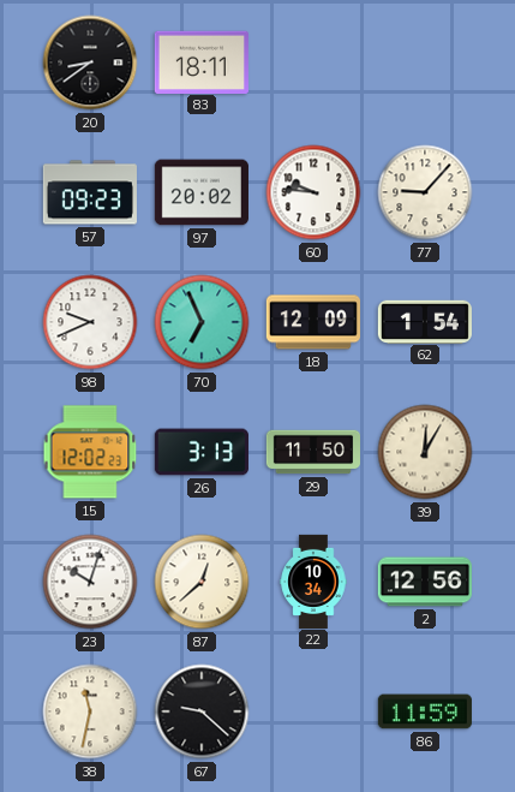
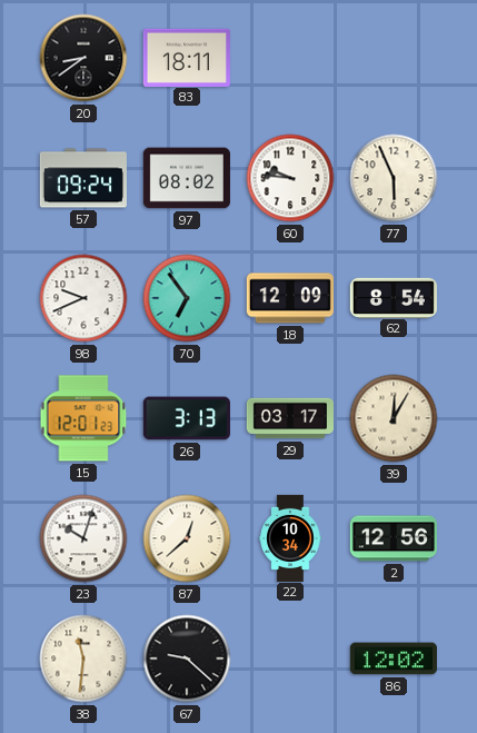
57: 09:23 -> 09:24 (83, 178)
97: 20:02 -> 08:02 (187, 178)
77: 9:07 -> 5:56 (394, 178)
70: 6:56 -> 6:54 (187, 298)
62: 1:54 -> 8:54 (394, 297)
15: 12:02 -> 12:01 (83, 418)
29: 11:50 -> 03:17 (289, 418)
38: 11:32 -> 11:31 (83, 658)
86: 11:59 -> 12:02 (394, 658)
